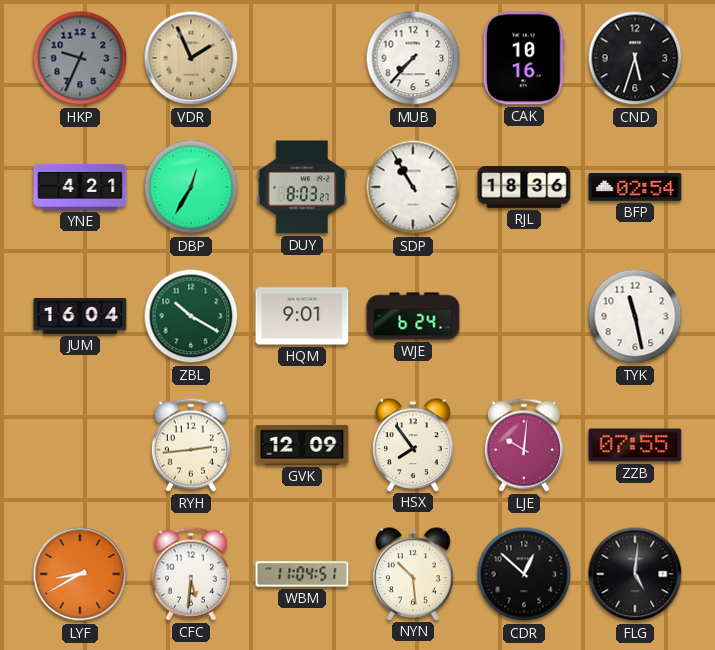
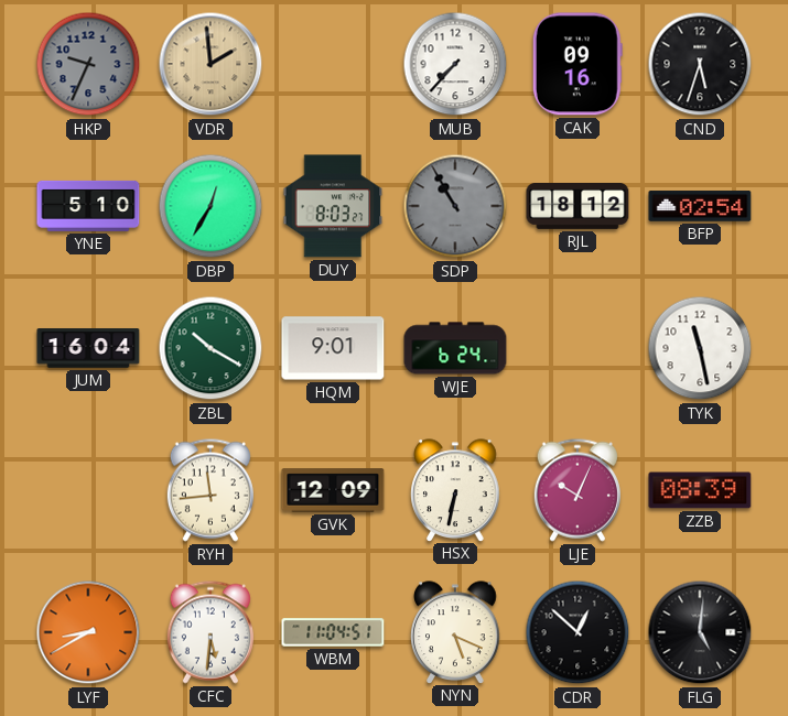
VDR: 1:56 -> 1:59 (211, 64)
CAK: 10:16 -> 09:16 (577, 64)
YNE: 4:21 -> 5:10 (88, 206)
SDP dial: white -> grey (455, 206)
RJL: 18:36 -> 18:12 (577, 207)
RYH: 2:44 -> 11:44 (211, 490)
HSX: 7:54 -> 6:32 (455, 490)
LJE: 10:01 -> 10:04 (577, 490)
ZZB: 07:55 -> 08:39 (700, 490)
NYN: 10:29 -> 5:19 (455, 632)
